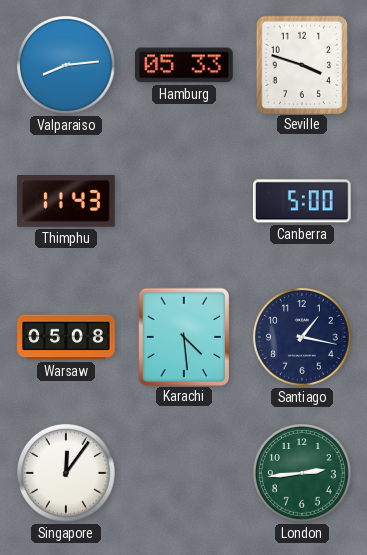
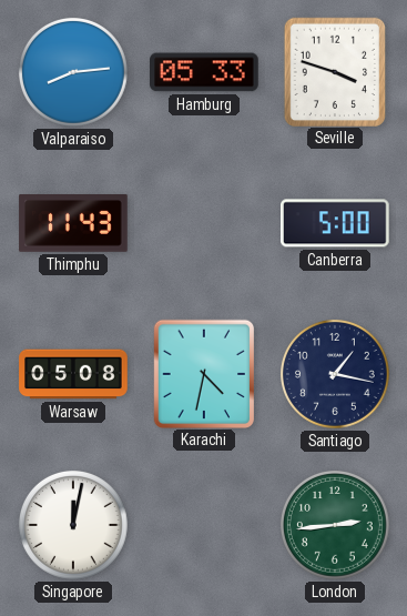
Karachi: 4:29 -> 4:32 (203, 373)
Singapore: 12:06 -> 12:02 (73, 525)
